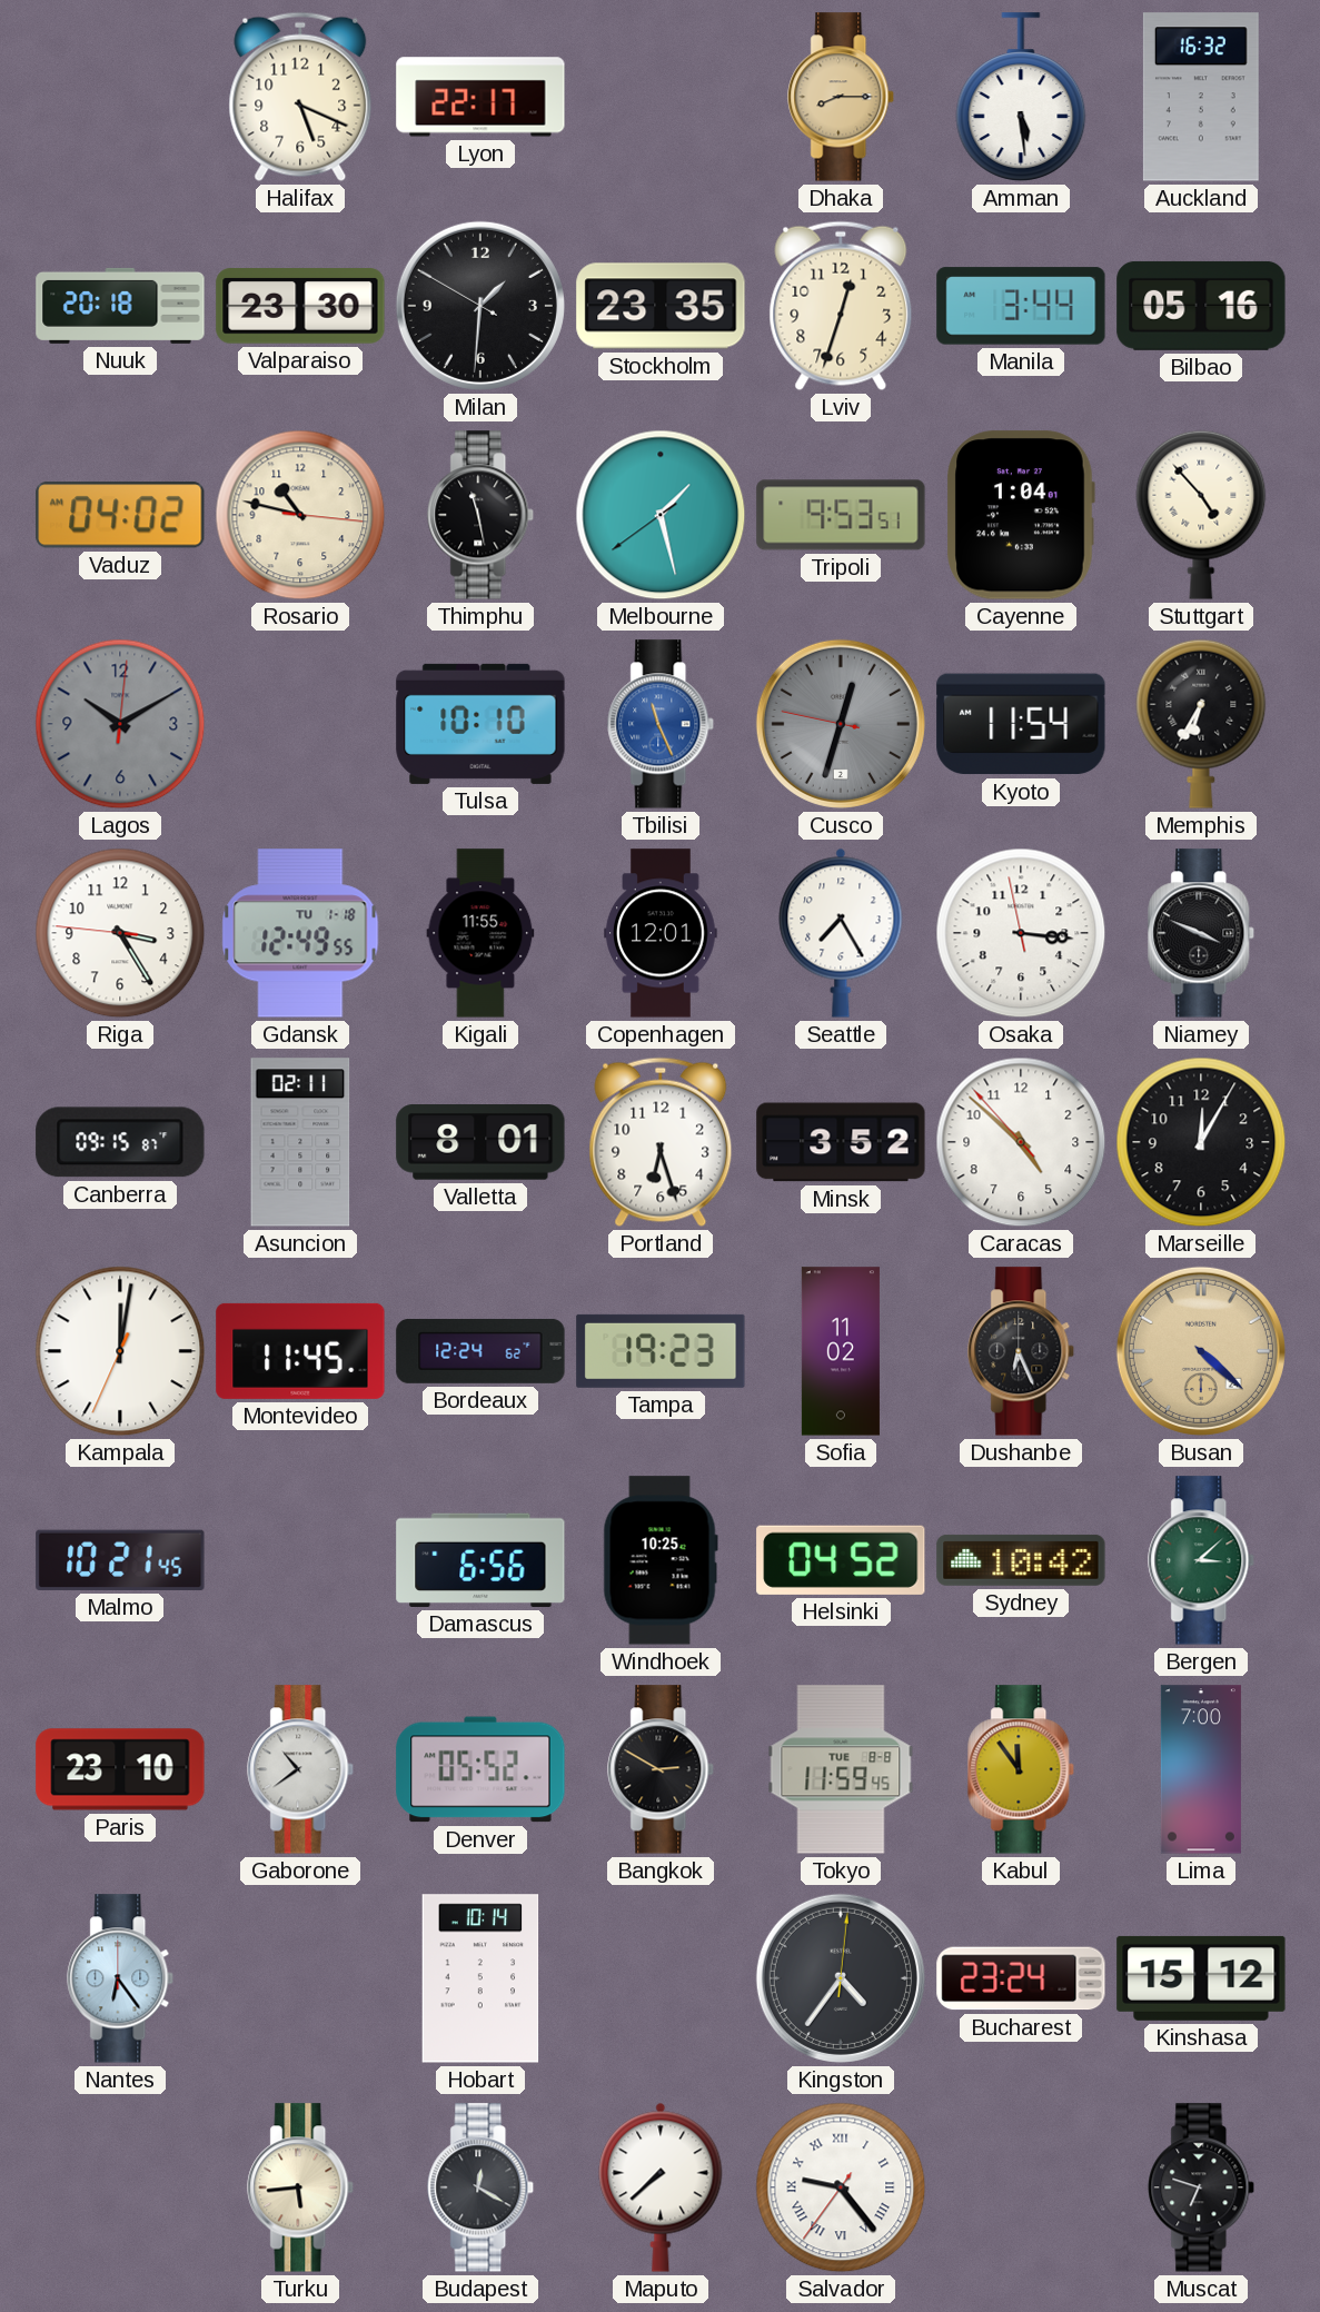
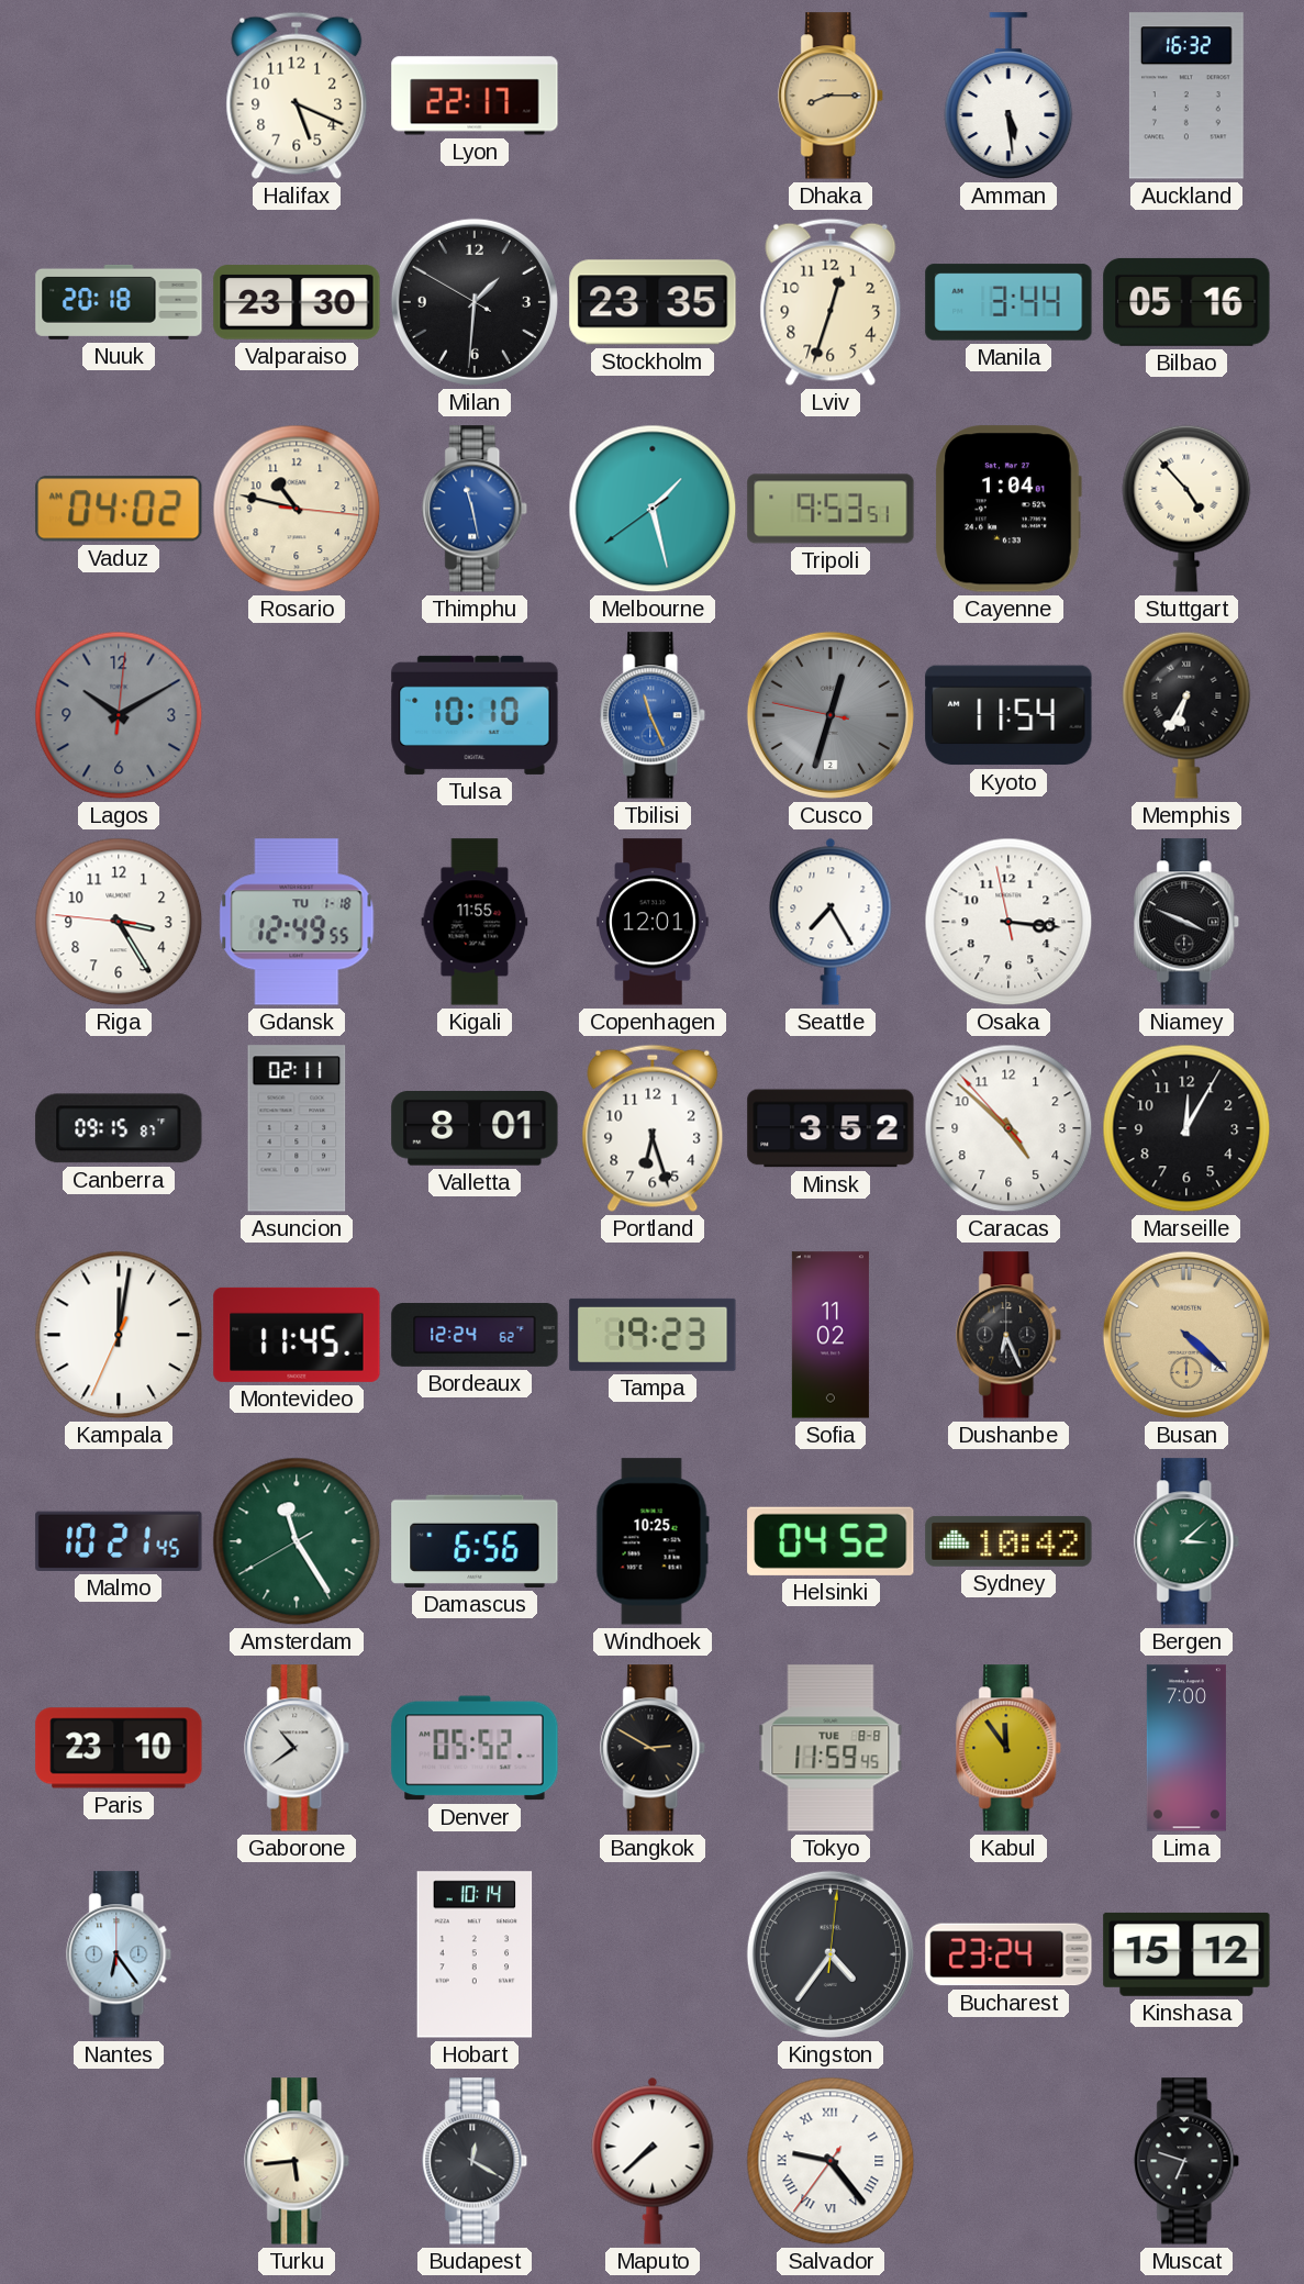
Thimphu dial: black -> blue (476, 509)
Amsterdam: none -> 11:24 (297, 1541)
